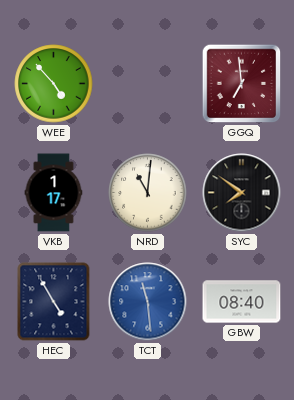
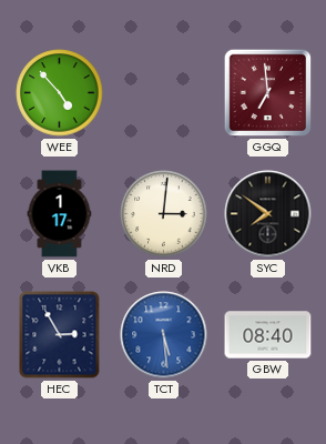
NRD: 11:01 -> 3:01 (164, 214)
HEC: 4:55 -> 2:55 (60, 335)
TCT: 11:29 -> 5:29 (164, 335)
